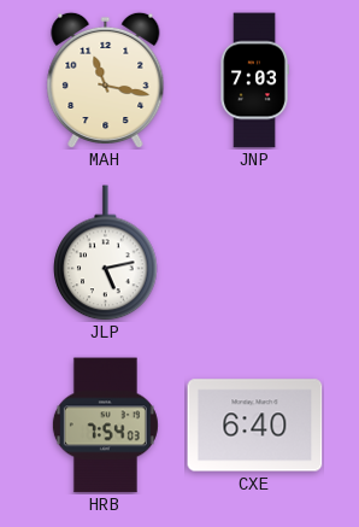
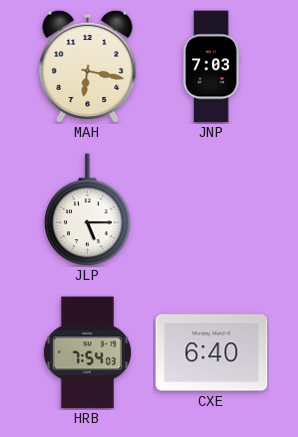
MAH: 11:17 -> 6:17 (88, 66)
JLP: 5:13 -> 5:15 (88, 210)
